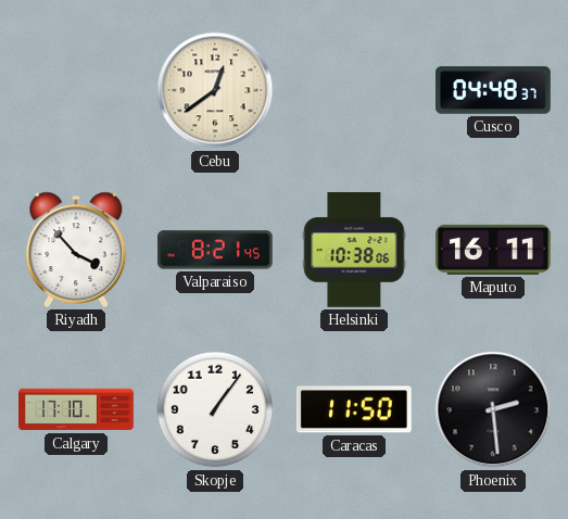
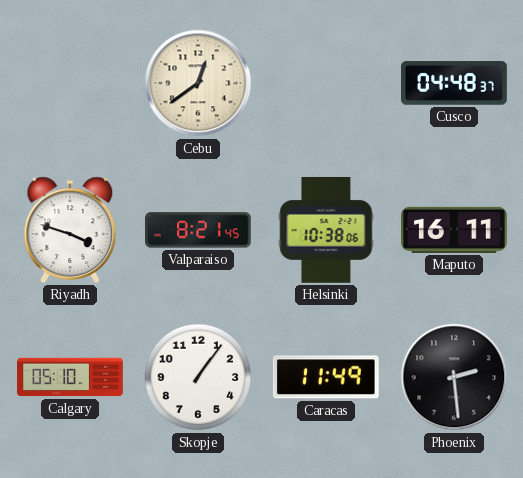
Riyadh: 3:53 -> 3:48 (70, 230)
Calgary: 17:10 -> 05:10 (70, 377)
Caracas: 11:50 -> 11:49 (326, 377)
